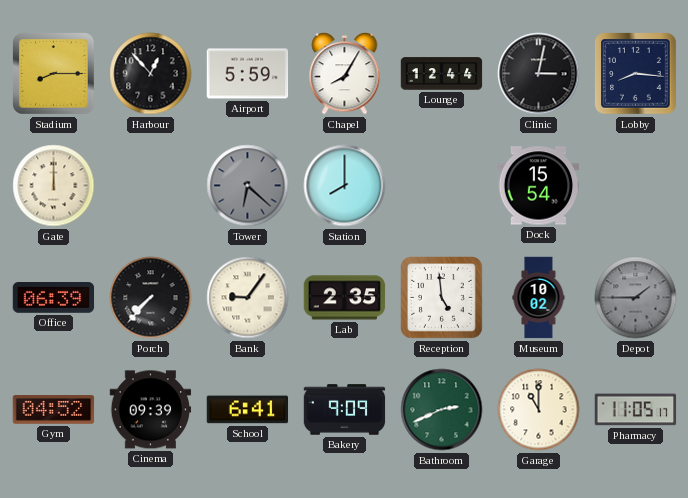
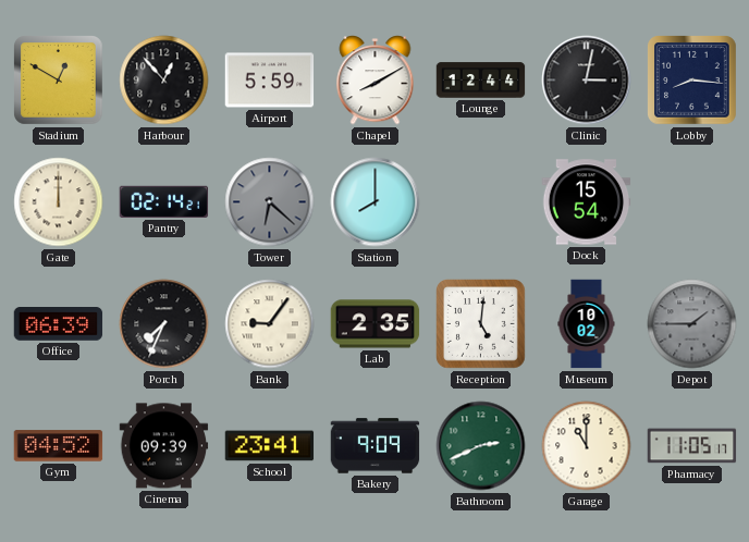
Stadium: 8:15 -> 12:50 (59, 81)
Chapel: 8:05 -> 8:10 (376, 81)
Pantry: none -> 02:14 (164, 201)
Porch: 7:37 -> 7:34 (164, 324)
Reception: 4:59 -> 5:01 (481, 324)
School: 6:41 -> 23:41 (270, 446)
